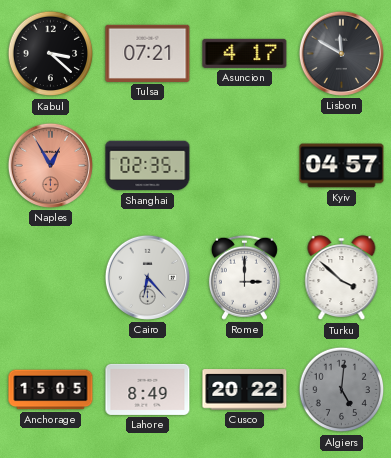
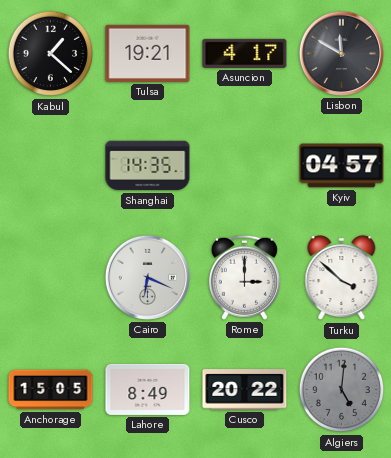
Kabul: 3:22 -> 1:22 (51, 54)
Tulsa: 07:21 -> 19:21 (148, 53)
Naples: 12:55 -> none (50, 165)
Shanghai: 02:35 -> 14:35 (148, 166)
Cairo: 6:23 -> 6:19 (147, 277)
